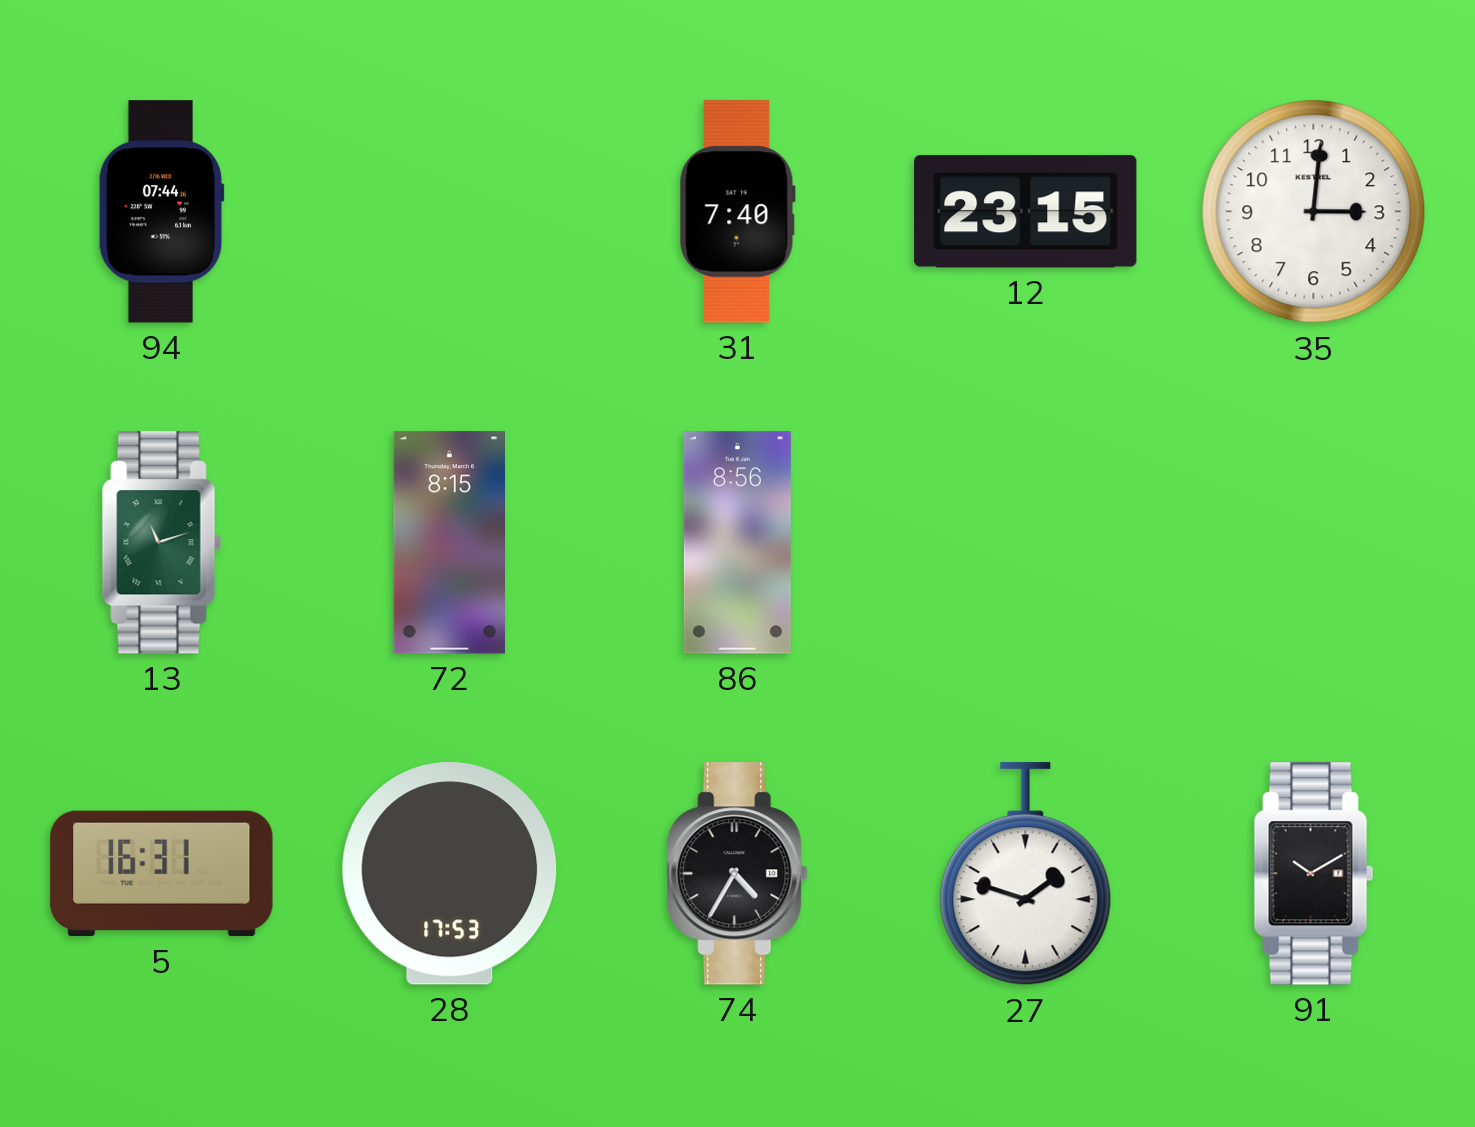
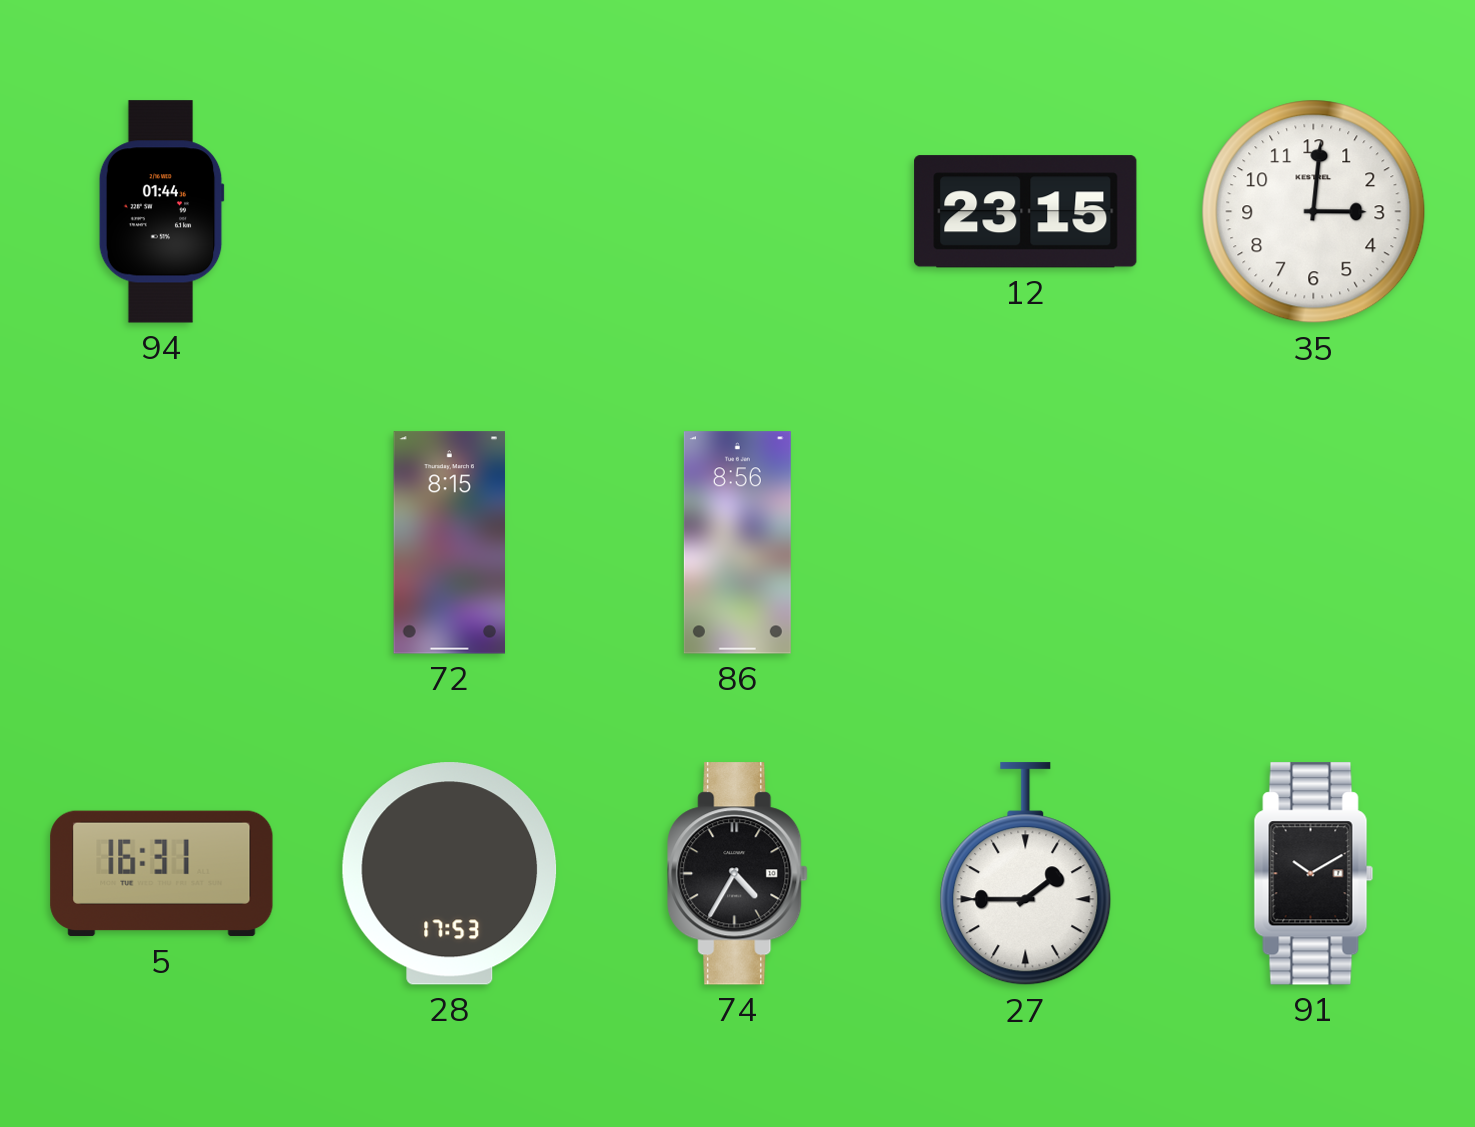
94: 07:44 -> 01:44 (161, 212)
31: 7:40 -> none (737, 212)
13: 11:12 -> none (162, 543)
27: 1:48 -> 1:45 (1026, 874)
